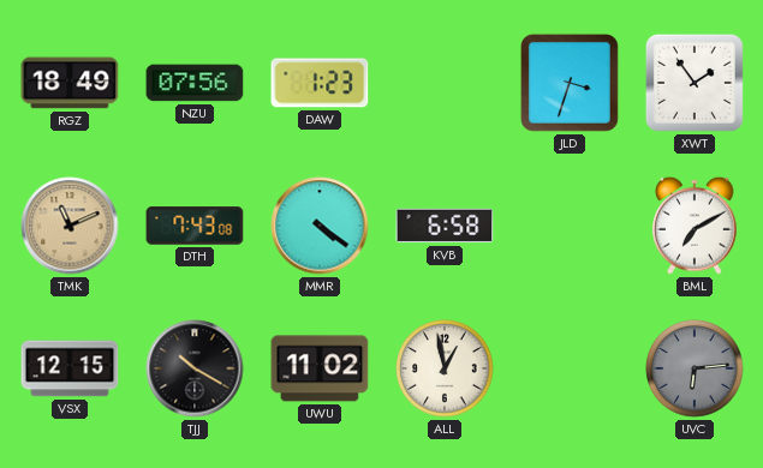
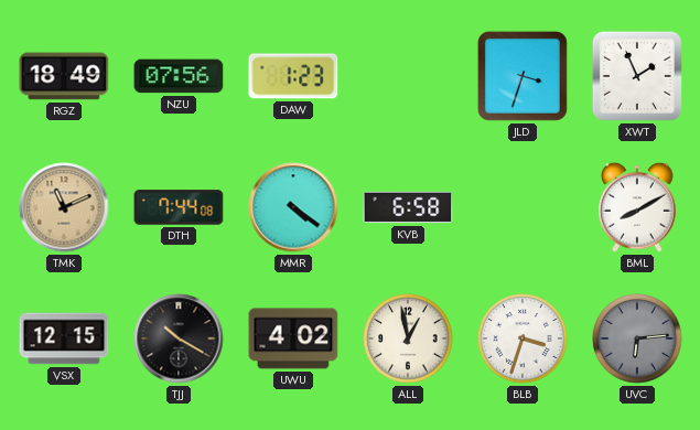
XWT: 1:54 -> 1:56 (637, 76)
DTH: 7:43 -> 7:44 (179, 207)
BML: 7:10 -> 8:10 (637, 207)
UWU: 11:02 -> 4:02 (293, 338)
BLB: none -> 3:33 (523, 338)
